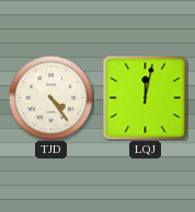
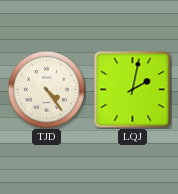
LQJ: 12:02 -> 2:02 (133, 90)
